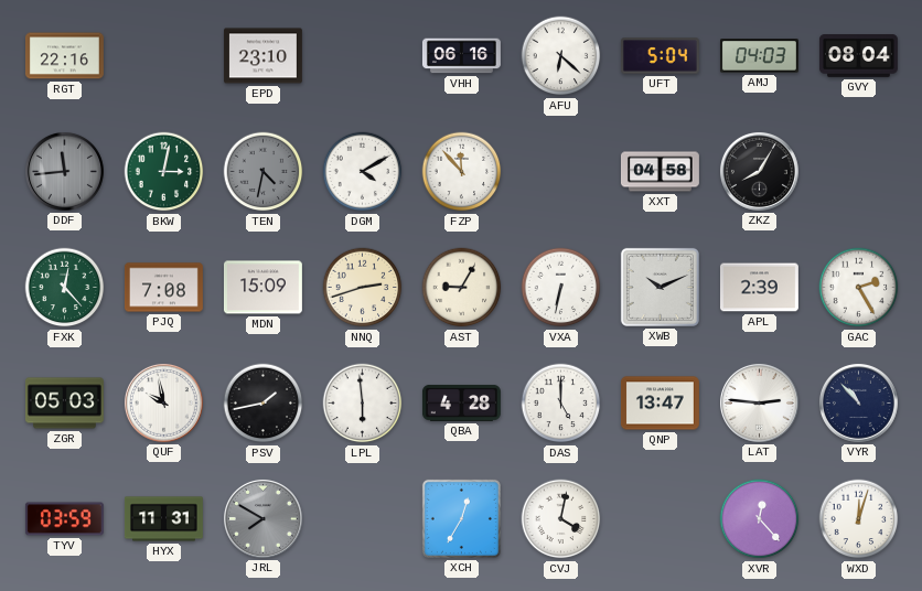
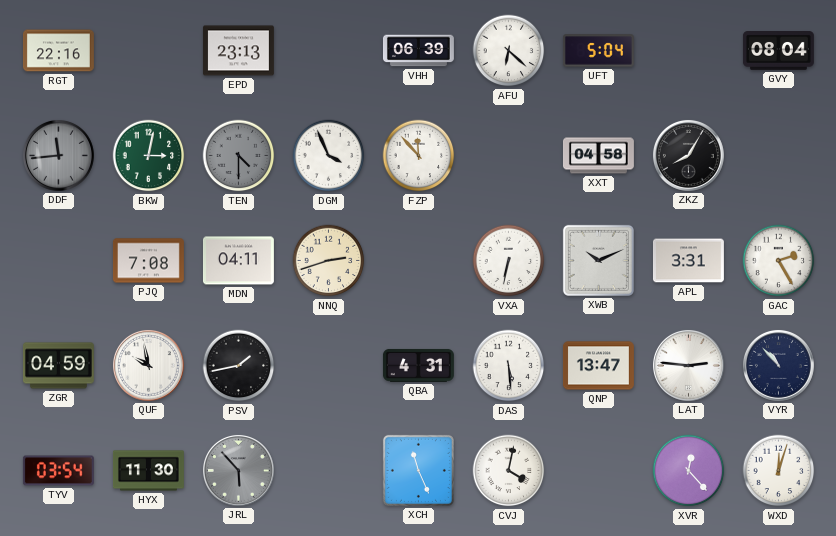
EPD: 23:10 -> 23:13 (238, 51)
VHH: 06:16 -> 06:39 (418, 51)
AMJ: 04:03 -> none (759, 56)
TEN: 4:32 -> 4:30 (239, 156)
DGM: 4:10 -> 3:56 (329, 156)
FXK: 12:23 -> none (65, 288)
MDN: 15:09 -> 04:11 (238, 261)
AST: 9:05 -> none (462, 288)
APL: 2:39 -> 3:31 (688, 261)
ZGR: 05:03 -> 04:59 (58, 366)
LPL: 5:59 -> none (363, 404)
QBA: 4:28 -> 4:31 (418, 365)
DAS: 5:00 -> 5:29 (509, 366)
TYV: 03:59 -> 03:54 (58, 471)
HYX: 11:31 -> 11:30 (148, 471)
JRL: 7:50 -> 5:53 (238, 470)
XCH: 12:35 -> 11:26 (418, 470)
